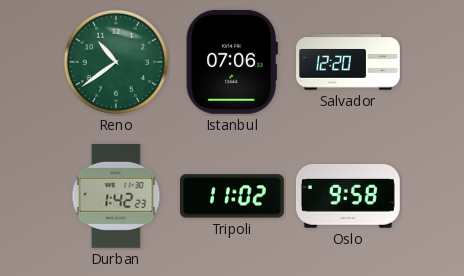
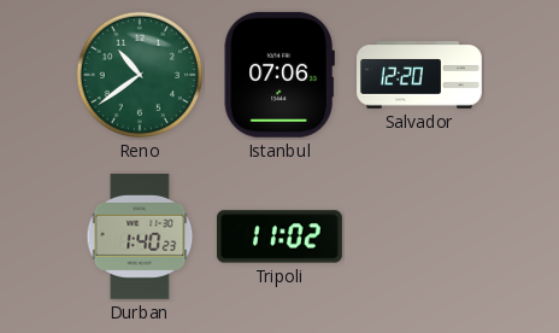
Durban: 1:42 -> 1:40 (140, 236)
Oslo: 9:58 -> none (348, 197)
